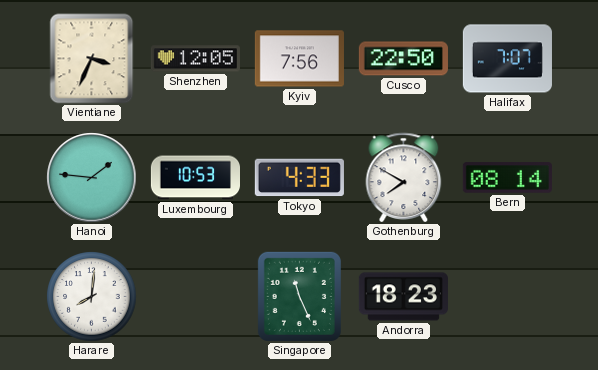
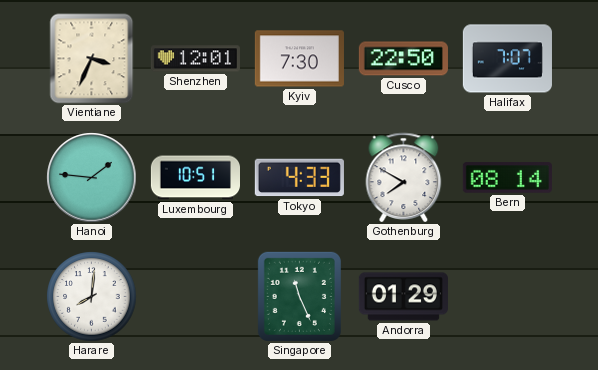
Shenzhen: 12:05 -> 12:01 (195, 59)
Kyiv: 7:56 -> 7:30 (299, 59)
Luxembourg: 10:53 -> 10:51 (195, 178)
Andorra: 18:23 -> 01:29 (403, 297)
